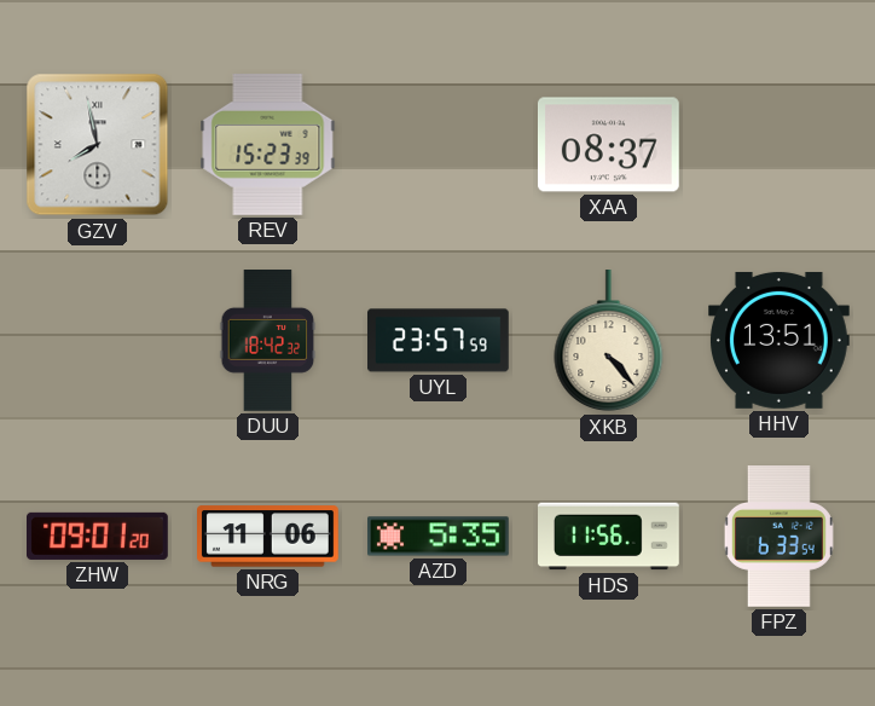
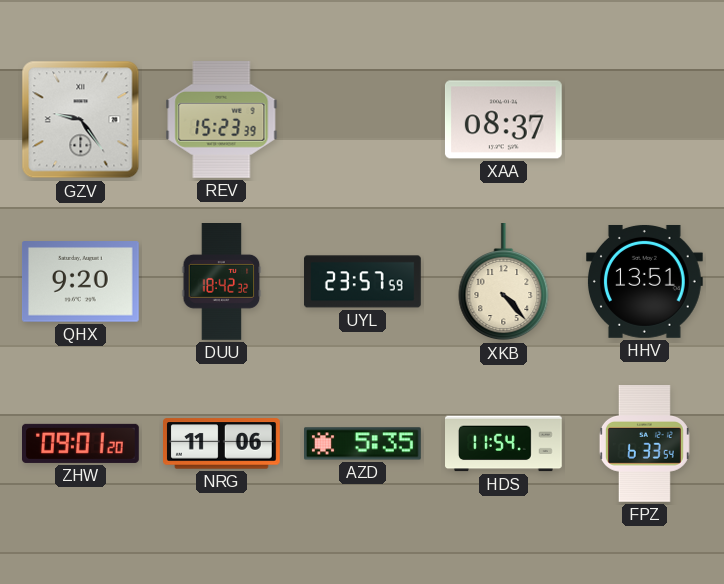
GZV: 7:58 -> 9:24 (81, 120)
QHX: none -> 9:20 (80, 282)
HDS: 11:56 -> 11:54 (504, 444)
